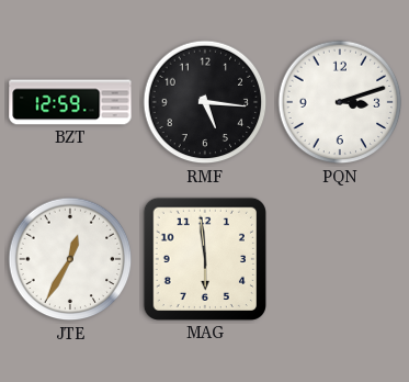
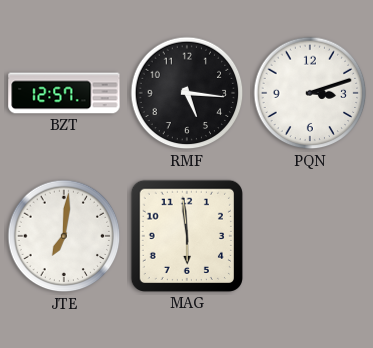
BZT: 12:59 -> 12:57 (64, 93)
JTE: 12:35 -> 7:01 (64, 236)
